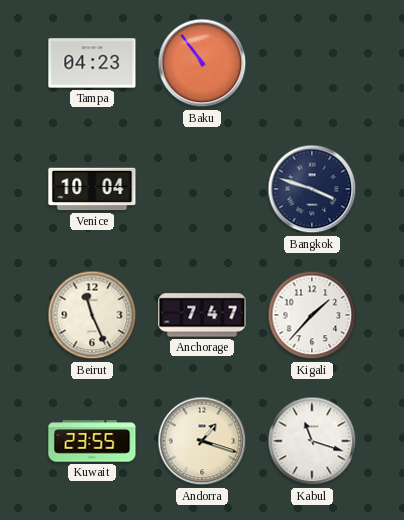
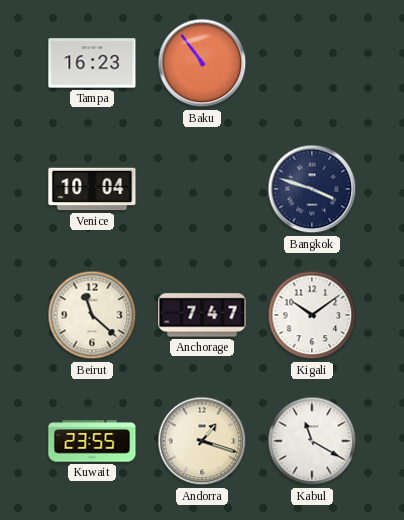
Tampa: 04:23 -> 16:23 (92, 63)
Beirut: 11:26 -> 11:22 (92, 315)
Kigali: 1:37 -> 10:09 (312, 315)
Kabul: 11:18 -> 11:20 (312, 441)
